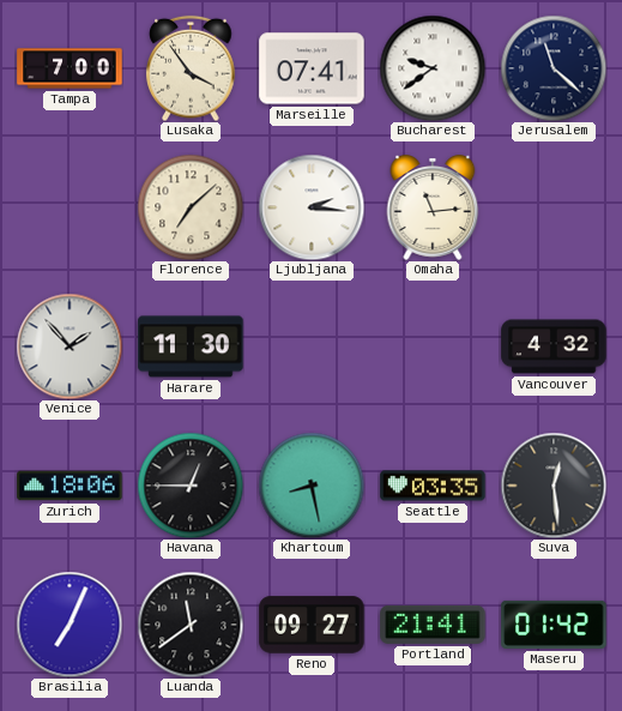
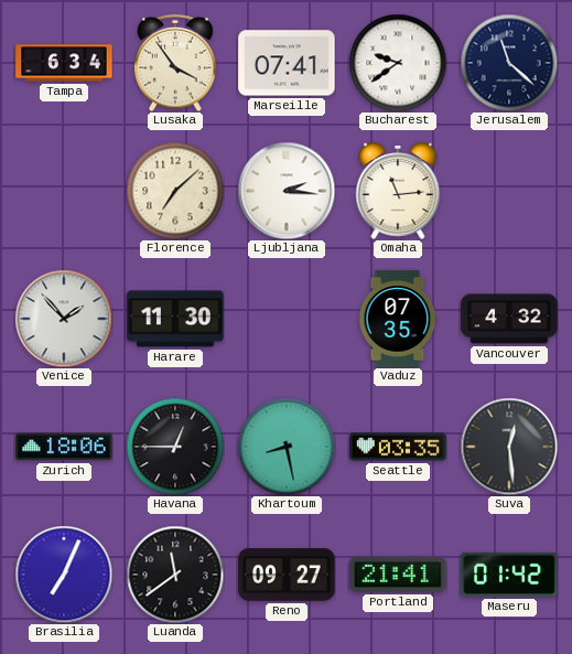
Tampa: 7:00 -> 6:34 (64, 63)
Vaduz: none -> 07:35 (398, 319)
